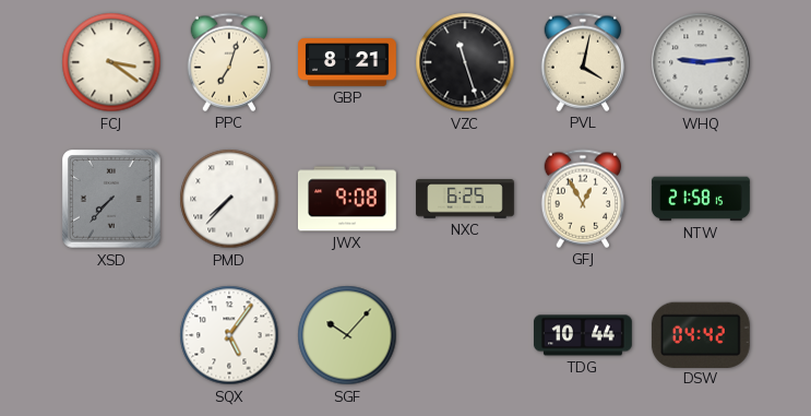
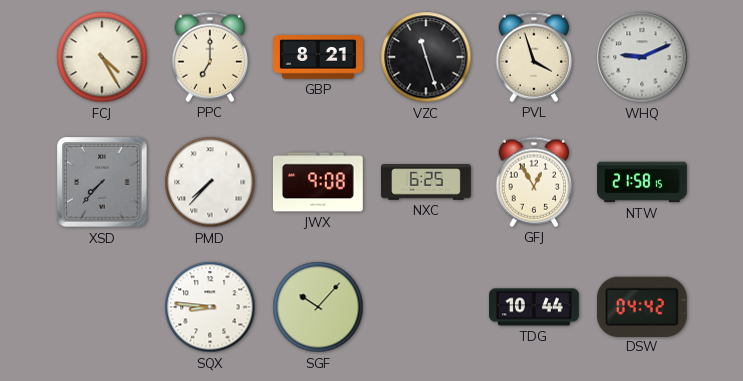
FCJ: 3:21 -> 4:25 (102, 57)
PPC: 7:03 -> 7:00 (210, 57)
PVL: 4:02 -> 3:57 (534, 57)
WHQ: 9:14 -> 9:11 (642, 57)
SQX: 5:06 -> 8:46 (210, 307)
